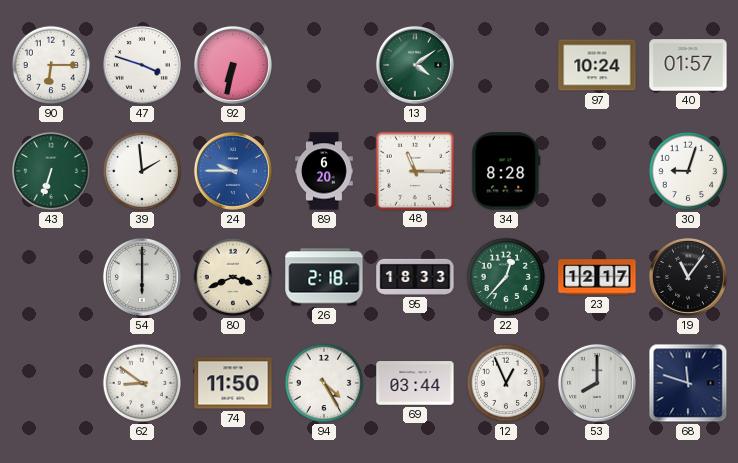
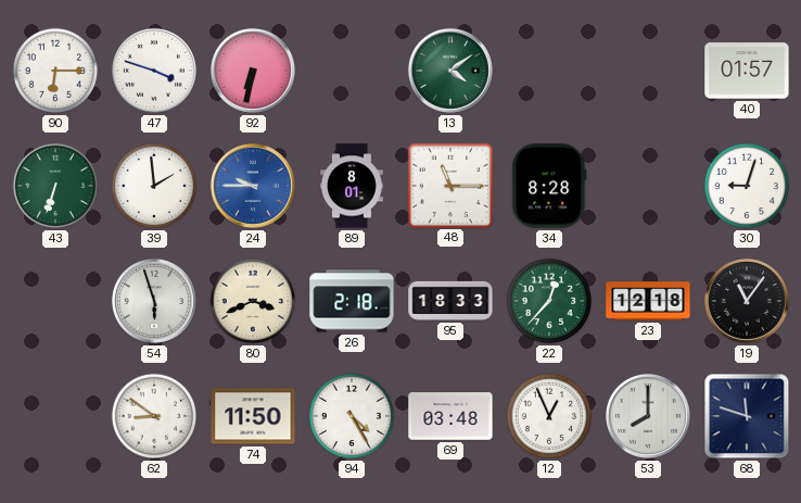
97: 10:24 -> none (597, 65)
89: 6:20 -> 8:01 (353, 186)
54: 6:00 -> 5:57 (154, 301)
23: 12:17 -> 12:18 (648, 301)
69: 03:44 -> 03:48 (450, 416)
